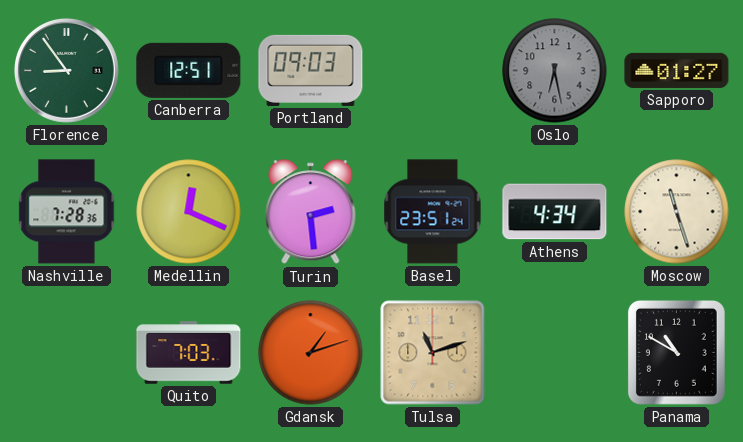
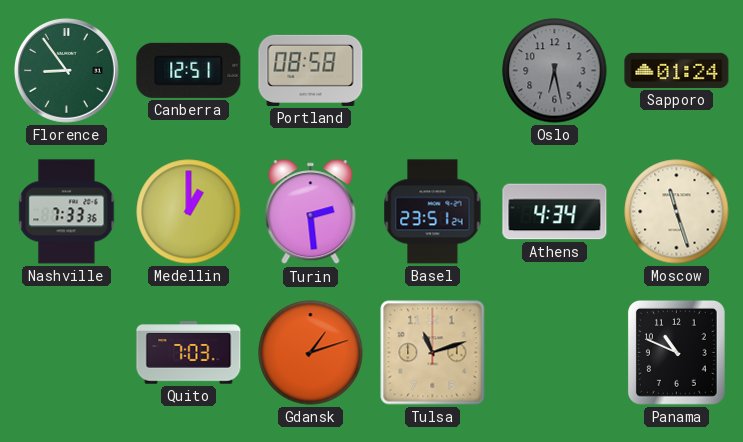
Portland: 09:03 -> 08:58 (311, 70)
Sapporo: 01:27 -> 01:24 (677, 70)
Nashville: 7:28 -> 7:33 (67, 212)
Medellin: 12:19 -> 1:00 (189, 212)
Panama: 10:50 -> 10:49 (676, 352)
